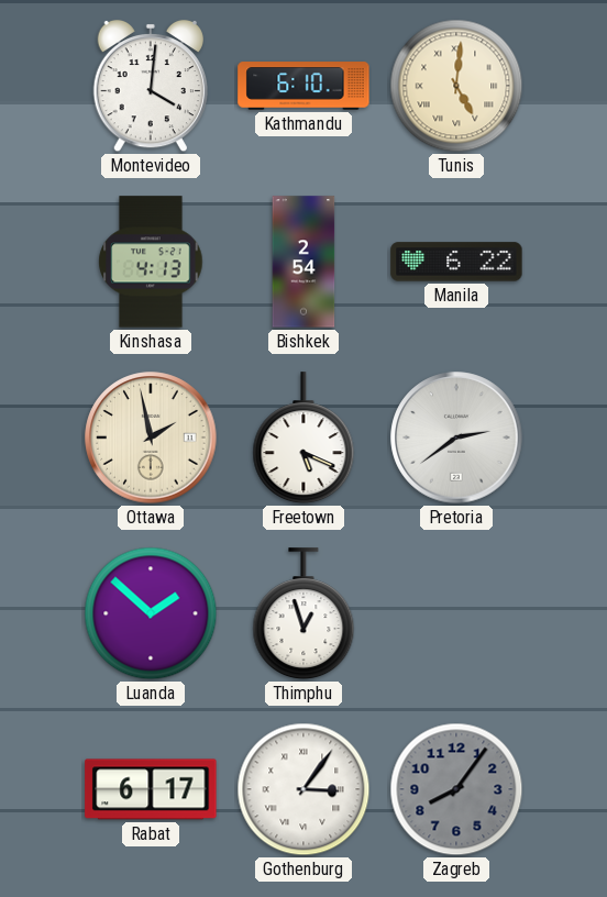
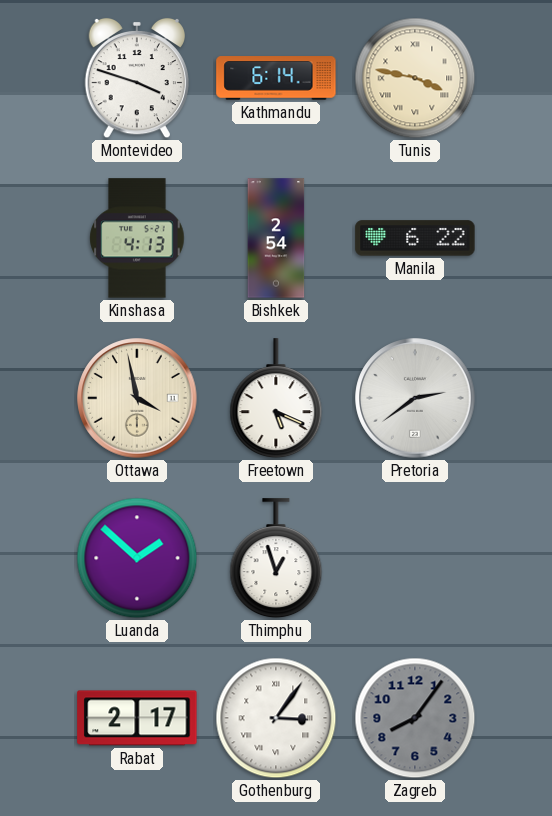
Montevideo: 4:01 -> 3:48 (136, 78)
Kathmandu: 6:10 -> 6:14 (276, 78)
Tunis: 5:01 -> 3:47 (415, 78)
Ottawa: 1:58 -> 3:58 (137, 398)
Rabat: 6:17 -> 2:17 (137, 718)
